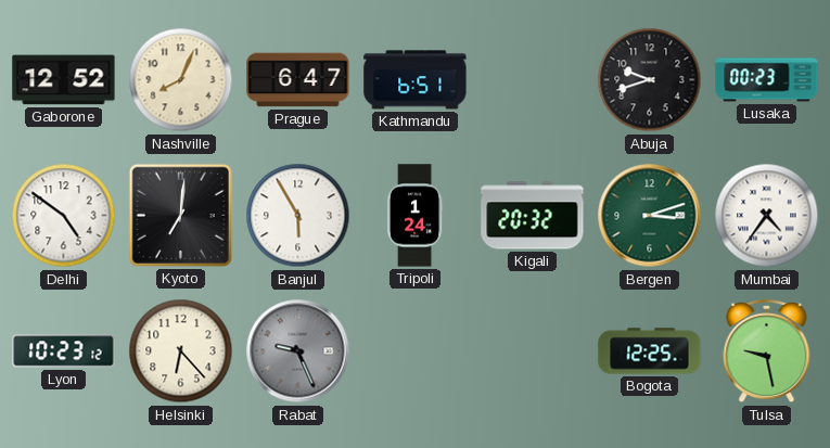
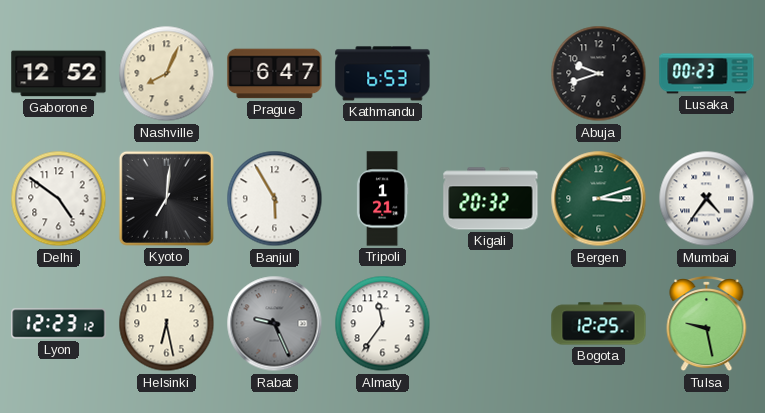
Kathmandu: 6:51 -> 6:53 (383, 74)
Tripoli: 1:24 -> 1:21 (382, 199)
Lyon: 10:23 -> 12:23 (59, 324)
Helsinki: 6:23 -> 6:28 (167, 324)
Almaty: none -> 11:36 (383, 324)
